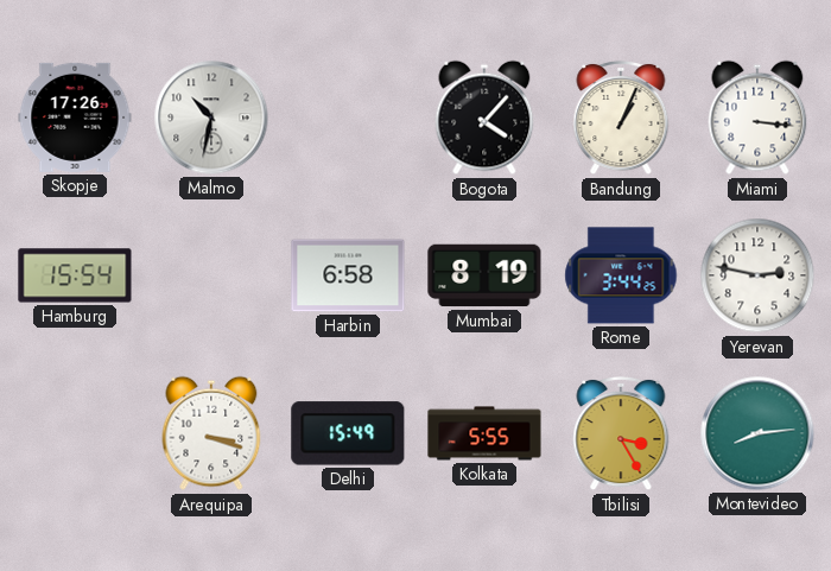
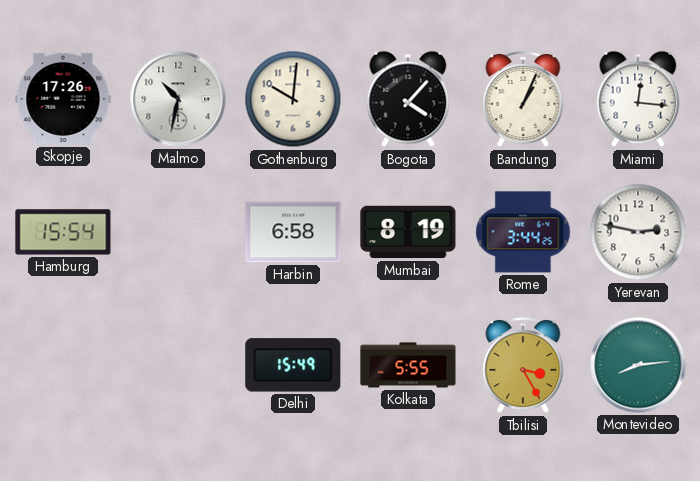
Gothenburg: none -> 10:01 (293, 99)
Miami: 3:16 -> 12:16 (638, 99)
Arequipa: 3:18 -> none (211, 433)
